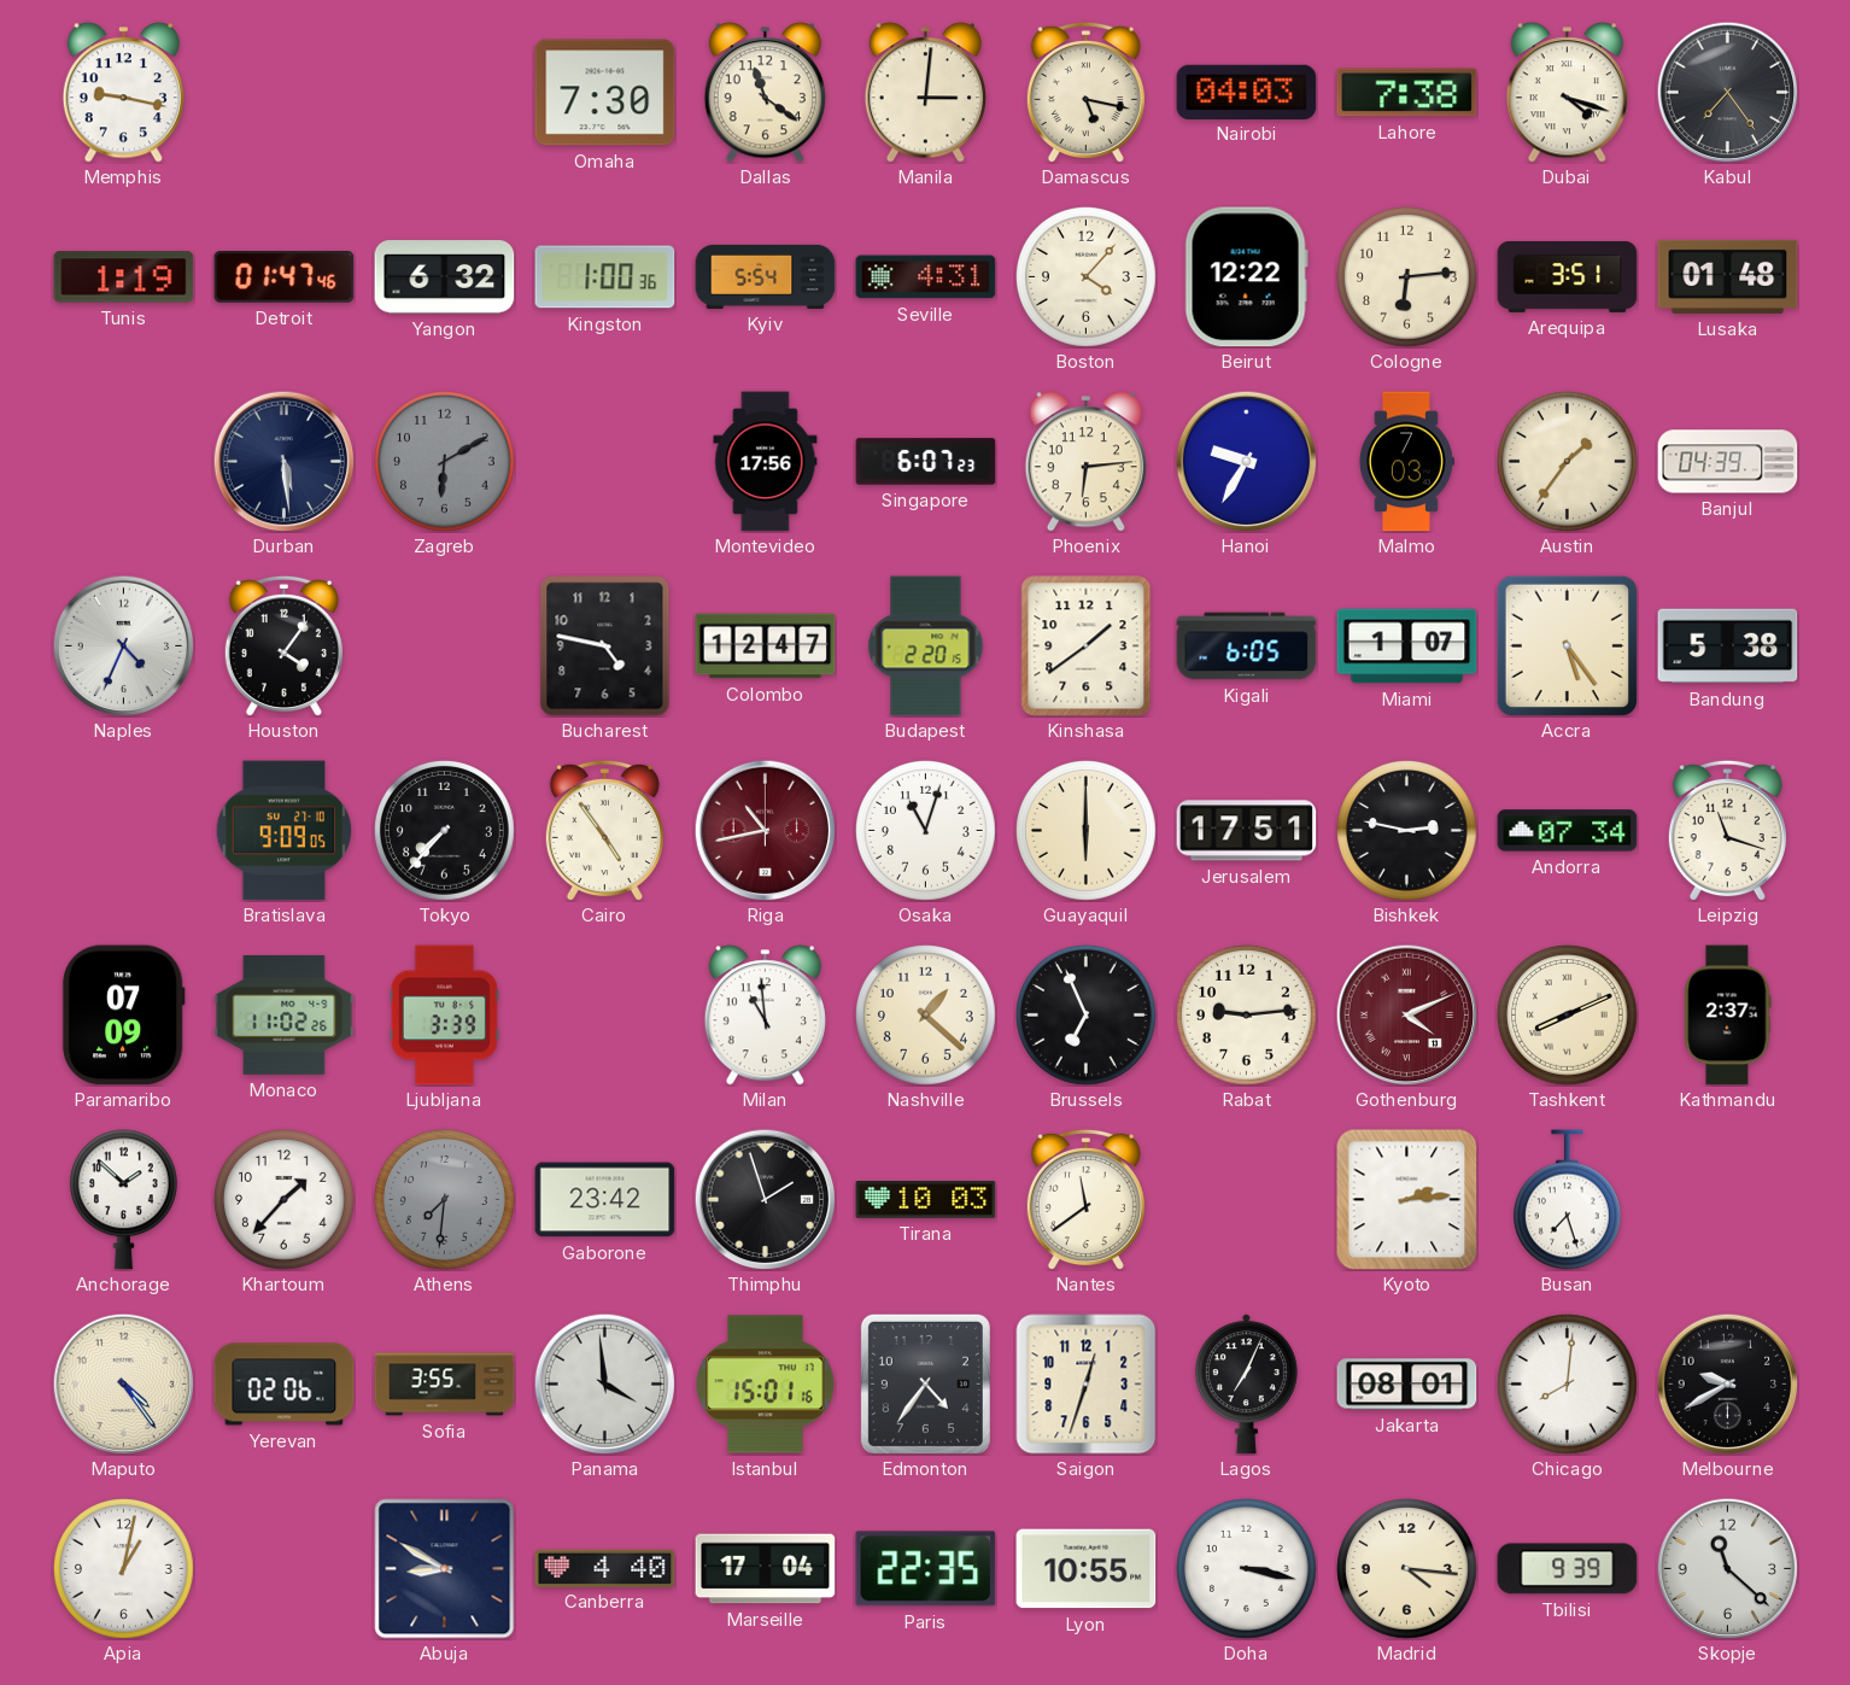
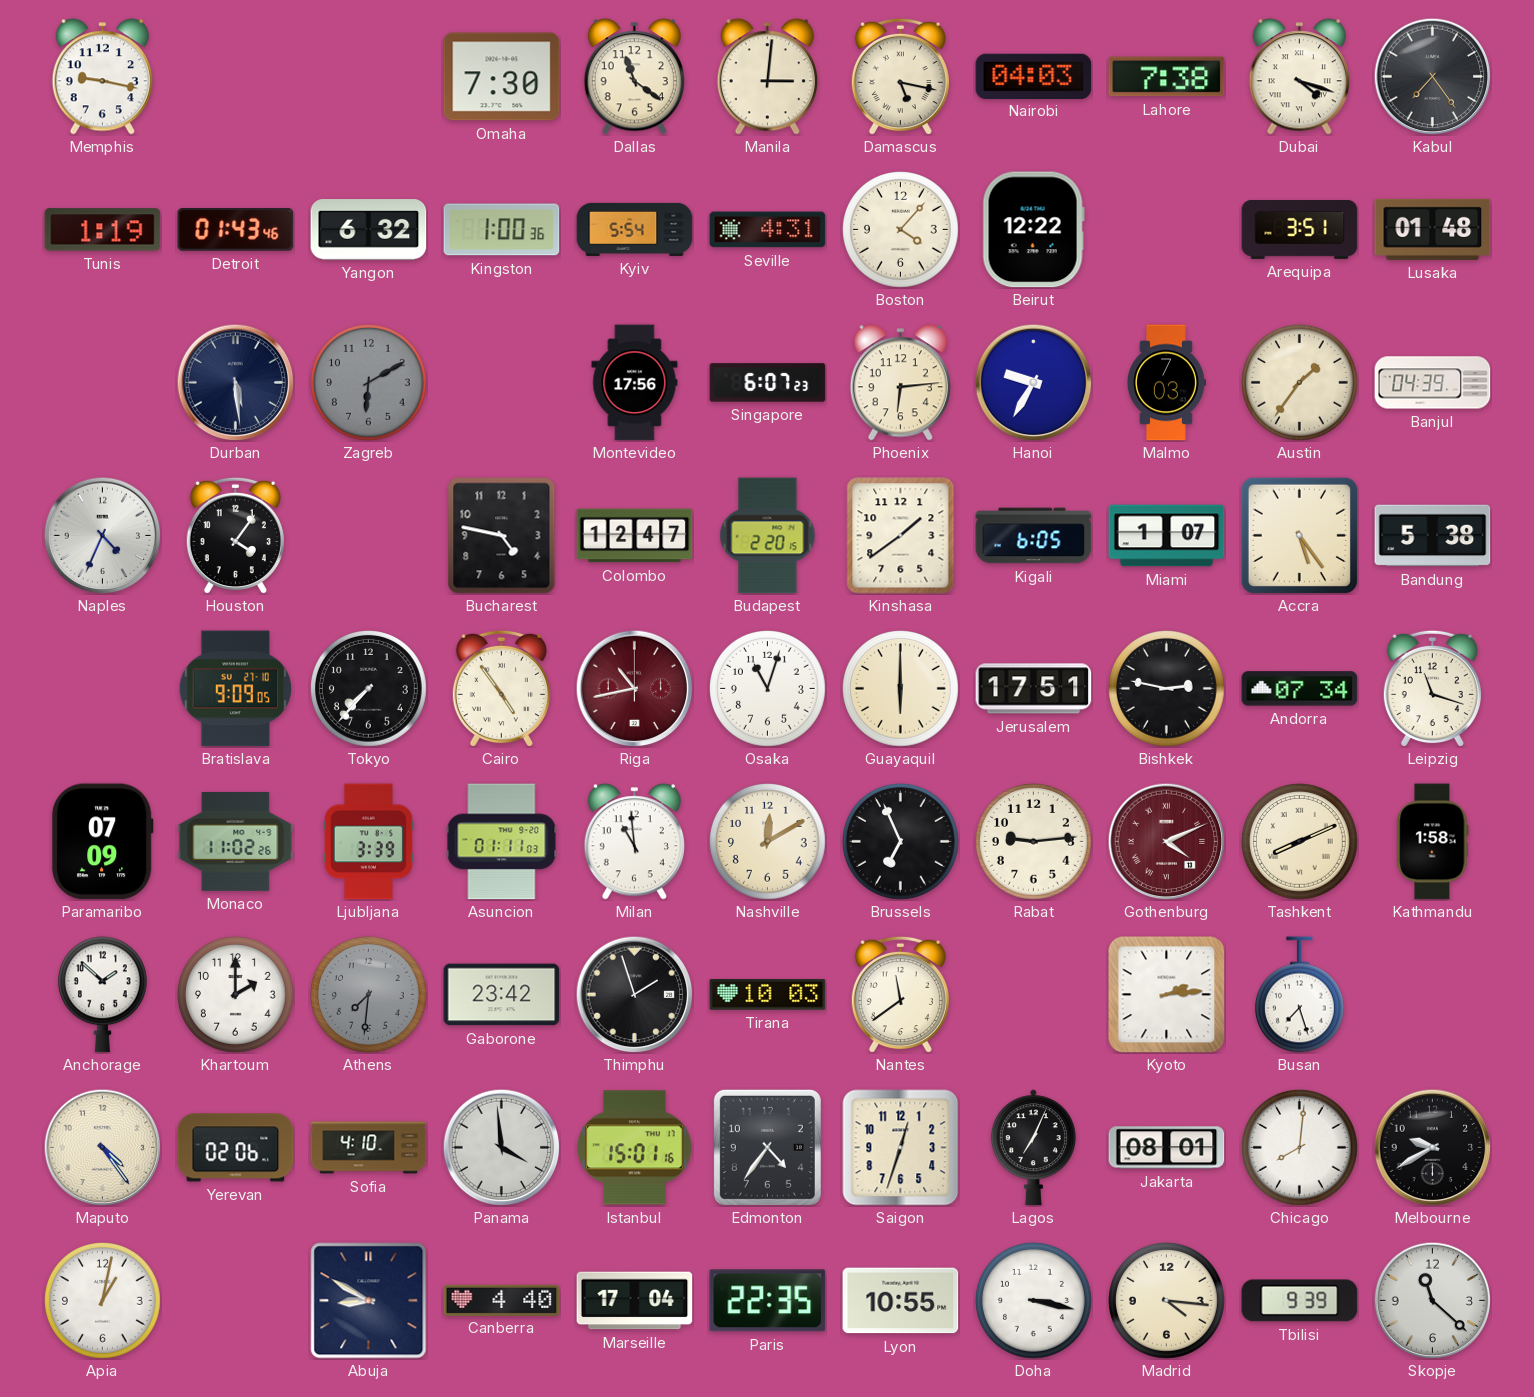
Detroit: 01:47 -> 01:43 (236, 230)
Cologne: 6:14 -> none (1407, 277)
Asuncion: none -> 01:11 (502, 842)
Nashville: 1:22 -> 12:10 (768, 842)
Kathmandu: 2:37 -> 1:58 (1433, 842)
Khartoum: 1:37 -> 2:00 (236, 995)
Sofia: 3:55 -> 4:10 (369, 1148)
